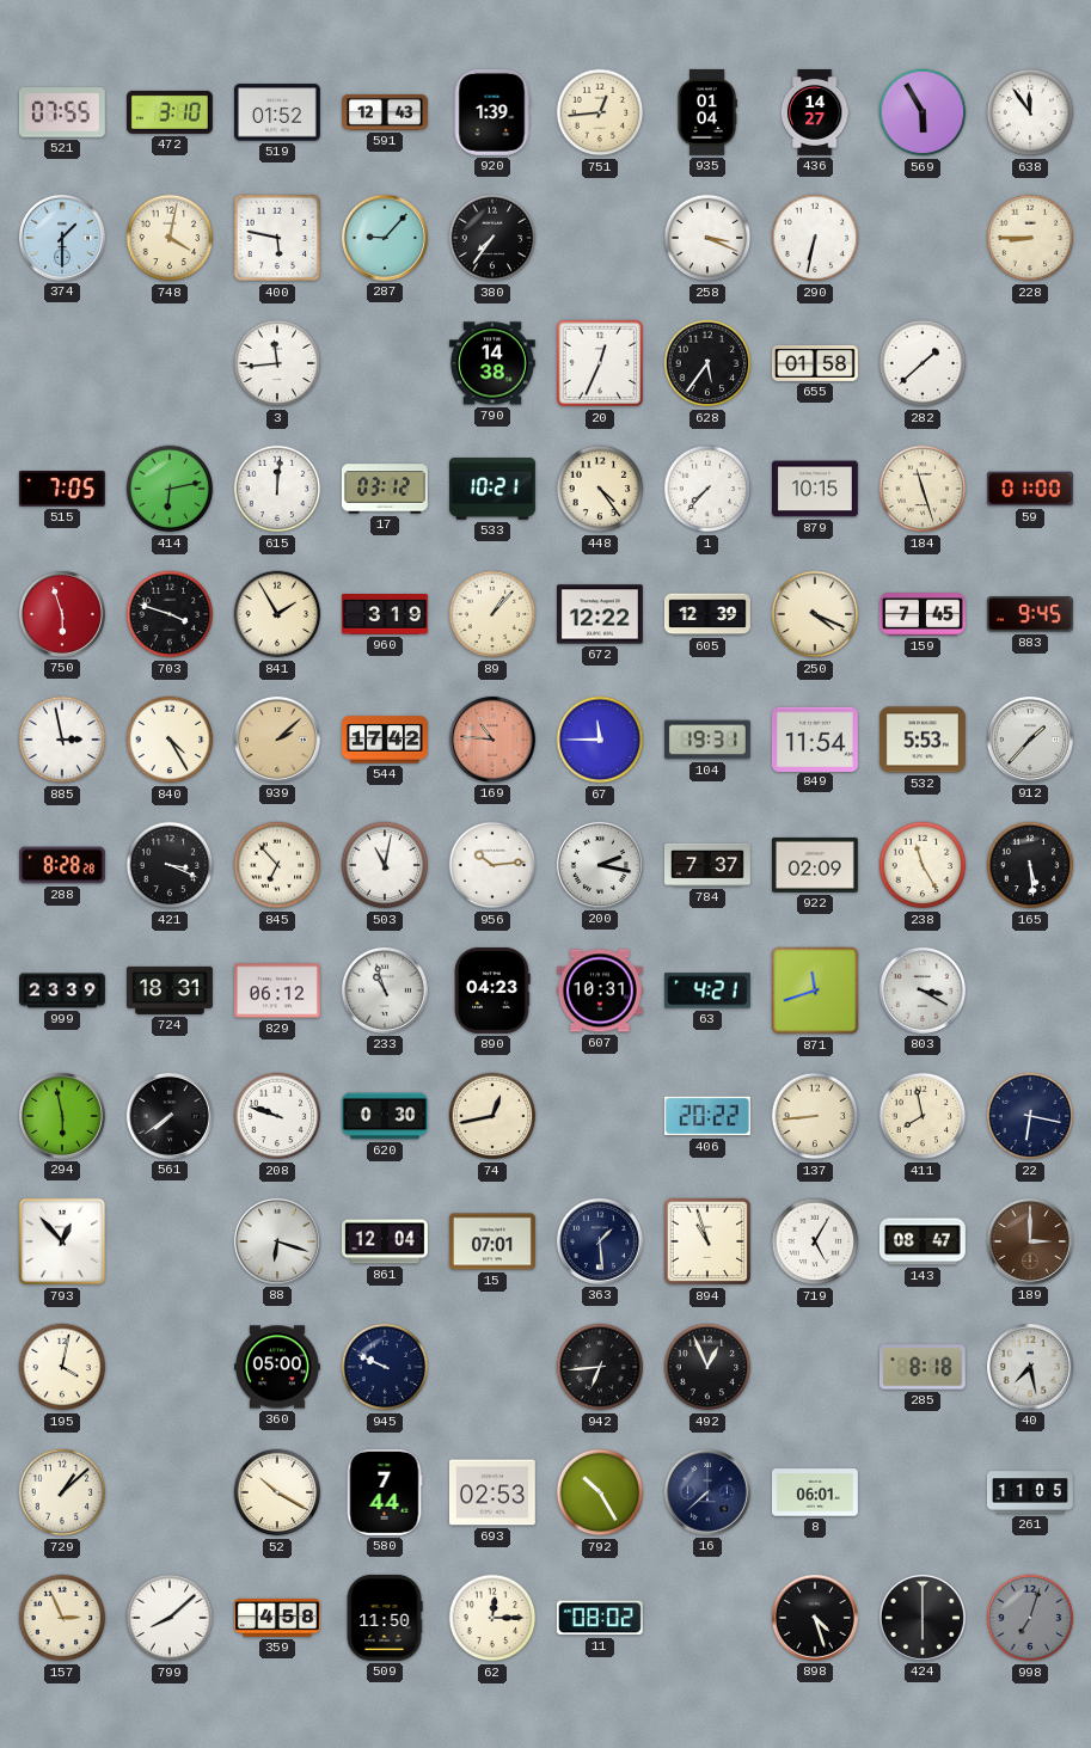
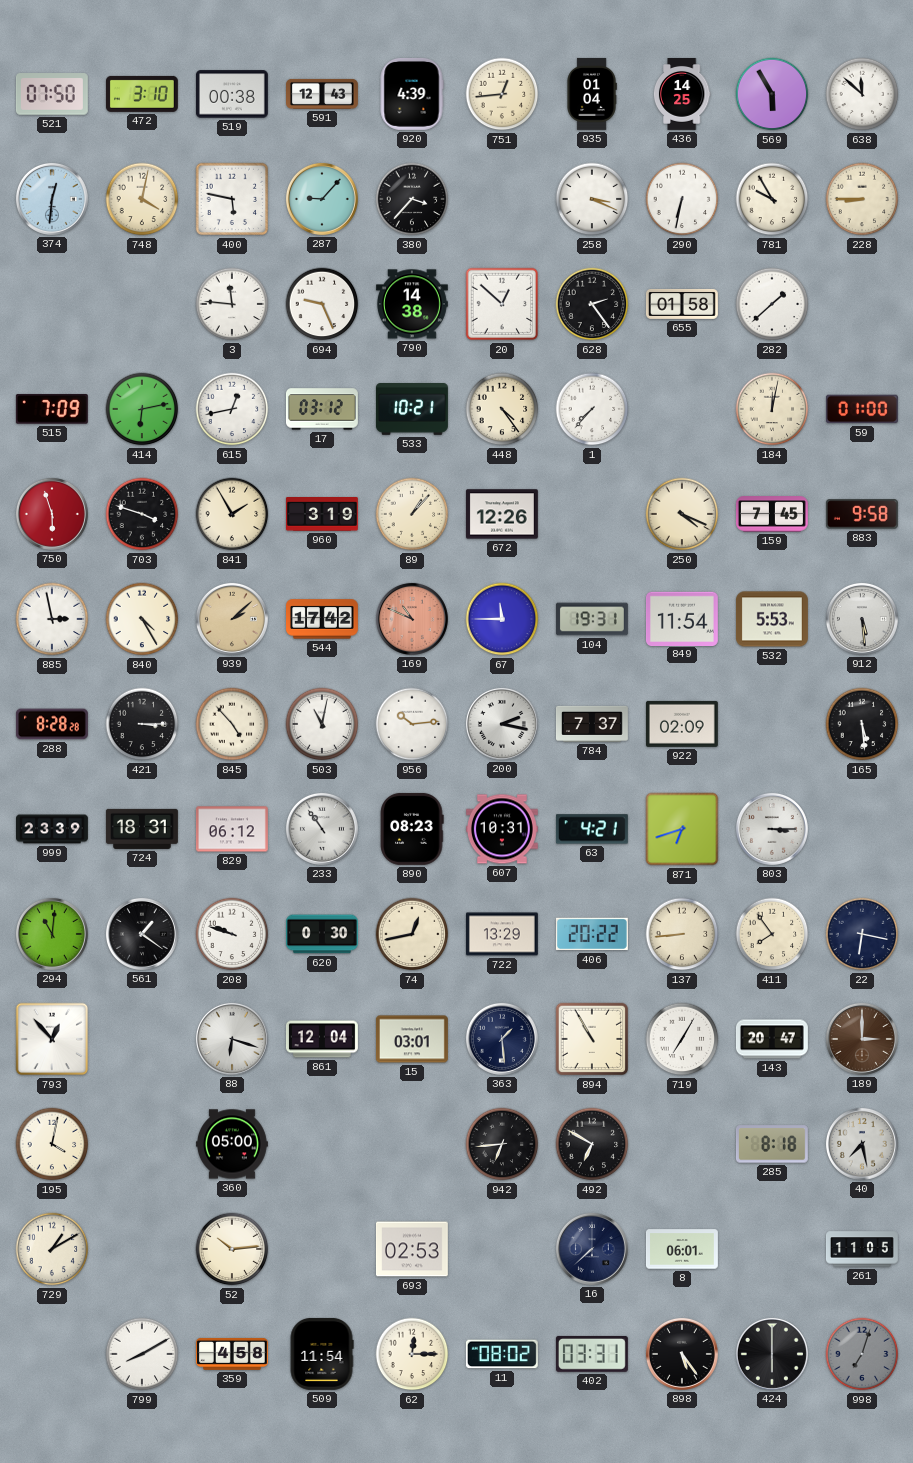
521: 07:55 -> 07:50 (52, 94)
519: 01:52 -> 00:38 (232, 94)
920: 1:39 -> 4:39 (412, 94)
436: 14:27 -> 14:25 (682, 95)
638: 11:54 -> 11:52 (862, 94)
374: 1:30 -> 12:31 (52, 199)
380: 7:36 -> 3:37 (412, 199)
781: none -> 9:55 (772, 199)
3: 11:44 -> 11:46 (232, 304)
694: none -> 9:26 (322, 304)
20: 12:34 -> 12:52 (502, 304)
628: 5:36 -> 2:24 (592, 304)
515: 7:05 -> 7:09 (52, 410)
615: 12:01 -> 12:43 (232, 409)
879: 10:15 -> none (815, 489)
184: 11:27 -> 12:02 (772, 409)
672: 12:22 -> 12:26 (502, 514)
605: 12:39 -> none (707, 614)
883: 9:45 -> 9:58 (862, 514)
169: 10:46 -> 10:49 (412, 619)
912: 1:37 -> 5:29 (862, 619)
421: 3:19 -> 3:15 (142, 724)
845: 6:53 -> 4:53 (232, 724)
238: 11:25 -> none (923, 865)
233: 10:57 -> 10:54 (322, 829)
890: 04:23 -> 08:23 (412, 829)
871: 11:42 -> 6:42 (682, 829)
803: 3:20 -> 3:15 (772, 829)
294: 5:58 -> 11:01 (52, 934)
561: 7:39 -> 1:21 (142, 934)
722: none -> 13:29 (502, 934)
411: 7:58 -> 7:54 (772, 934)
15: 07:01 -> 03:01 (412, 1039)
894: 10:57 -> 10:55 (592, 1039)
719: 5:05 -> 7:05 (682, 1039)
143: 08:47 -> 20:47 (772, 1039)
945: 9:49 -> none (385, 1367)
492: 12:56 -> 6:50 (592, 1144)
729: 1:08 -> 1:10 (52, 1249)
52: 10:20 -> 10:14 (232, 1249)
580: 7:44 -> none (385, 1492)
792: 10:25 -> none (600, 1492)
157: 2:56 -> none (62, 1618)
799: 8:08 -> 8:10 (142, 1354)
509: 11:50 -> 11:54 (322, 1354)
402: none -> 03:31 (592, 1354)
898: 4:27 -> 5:24 (682, 1354)
